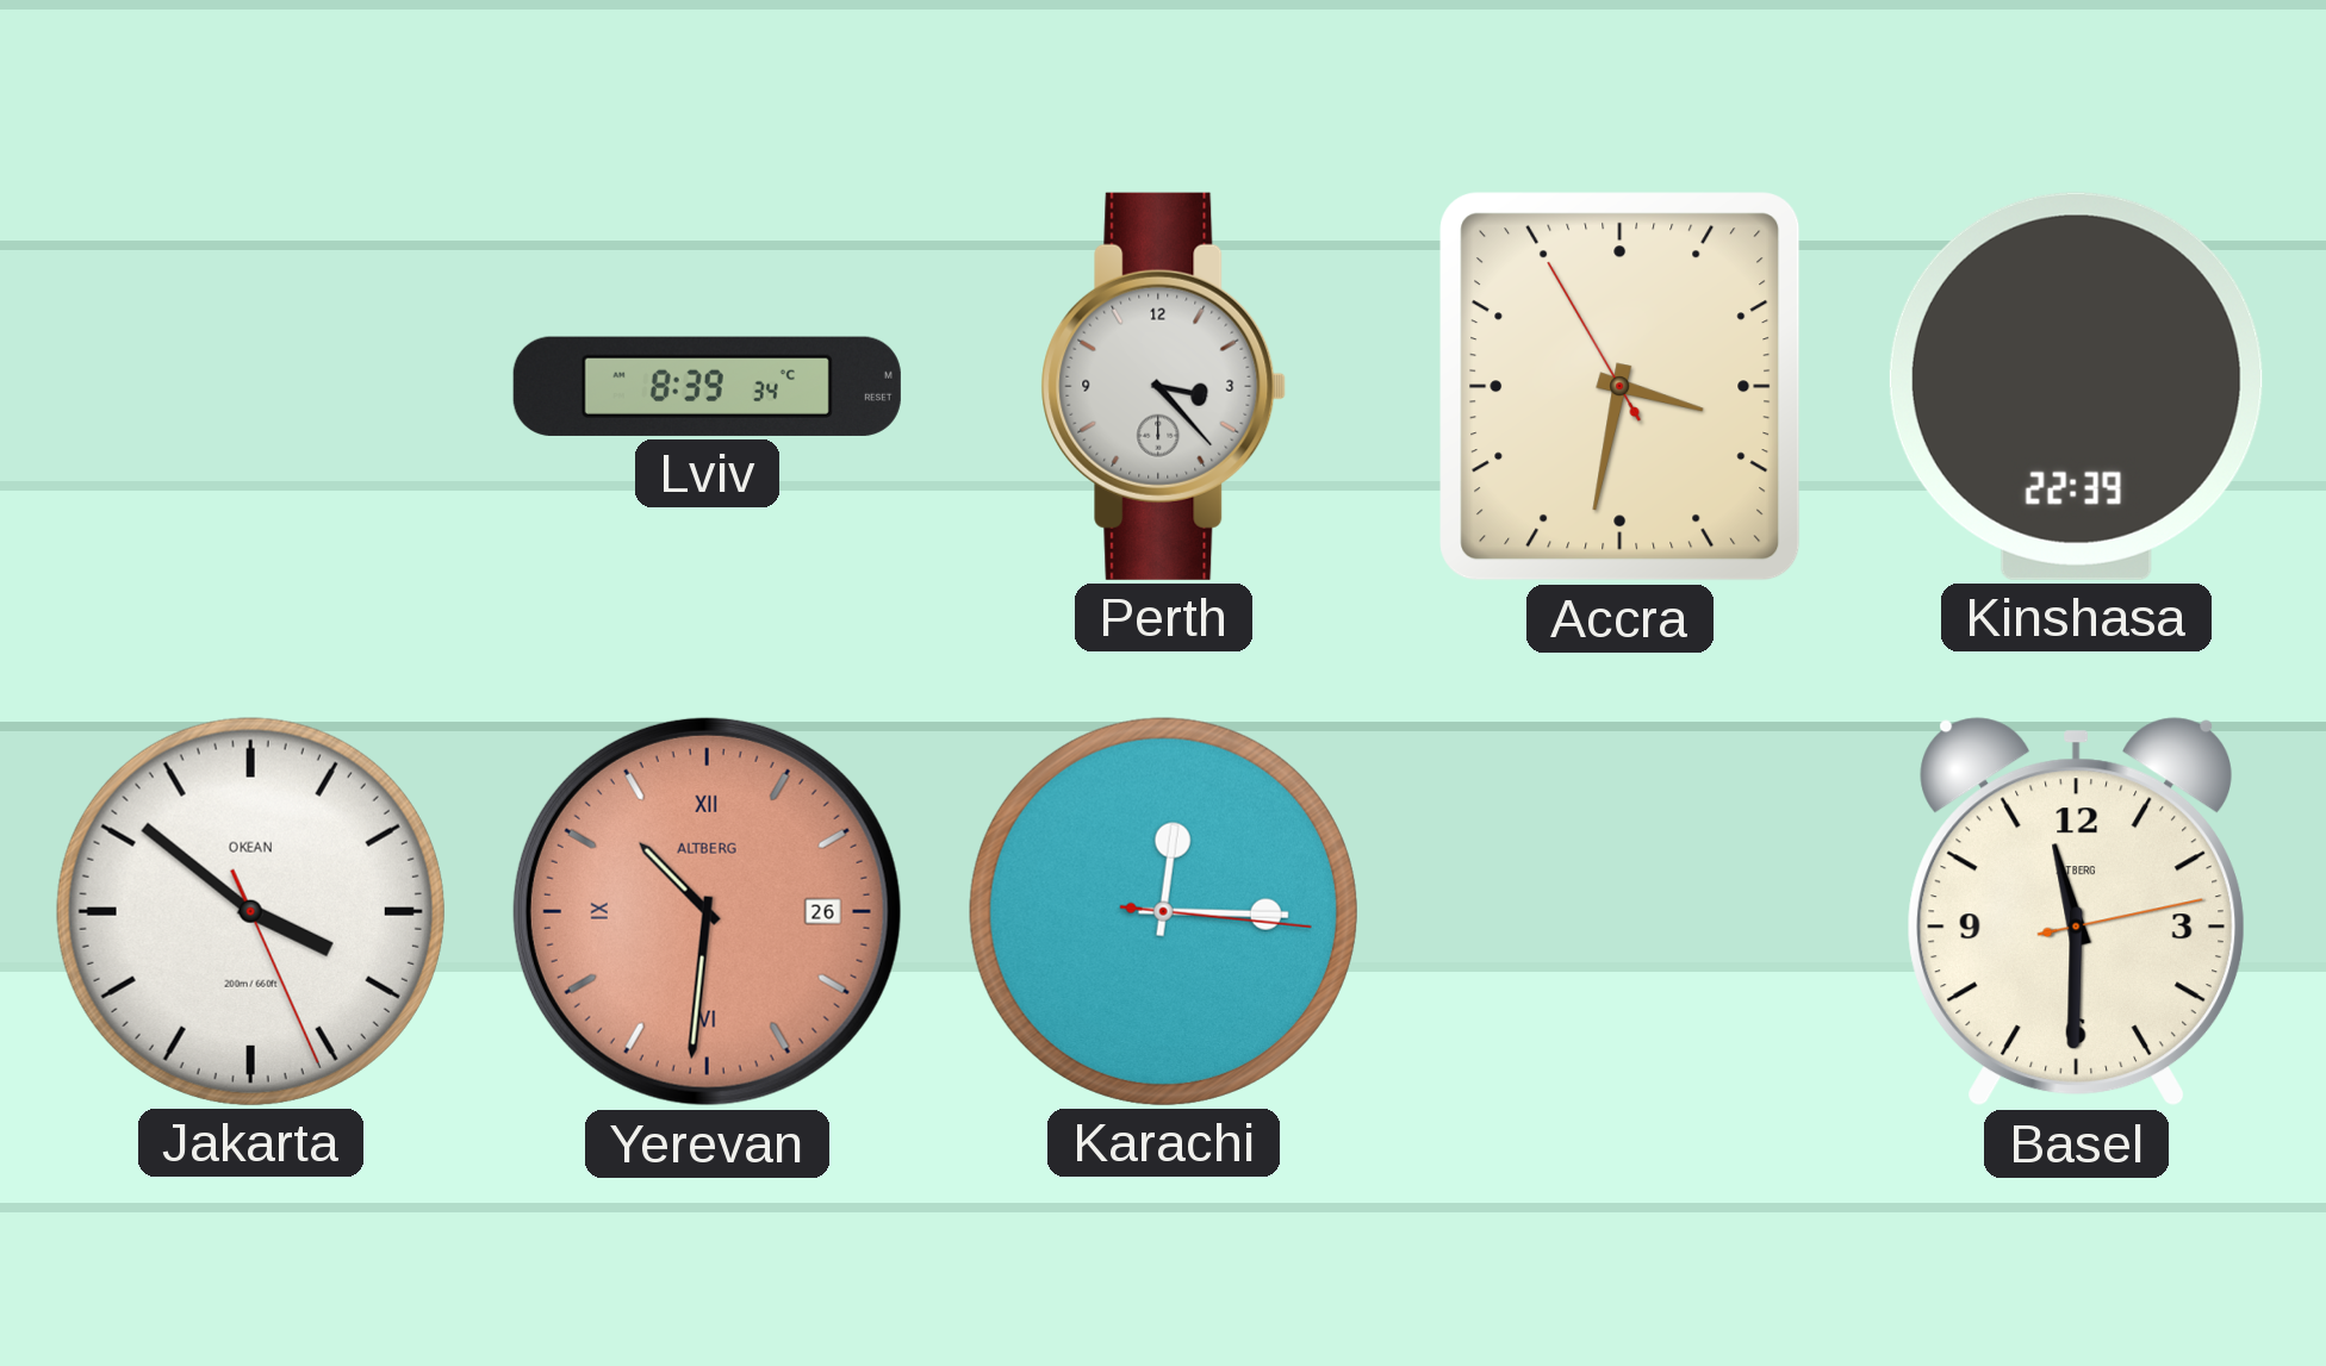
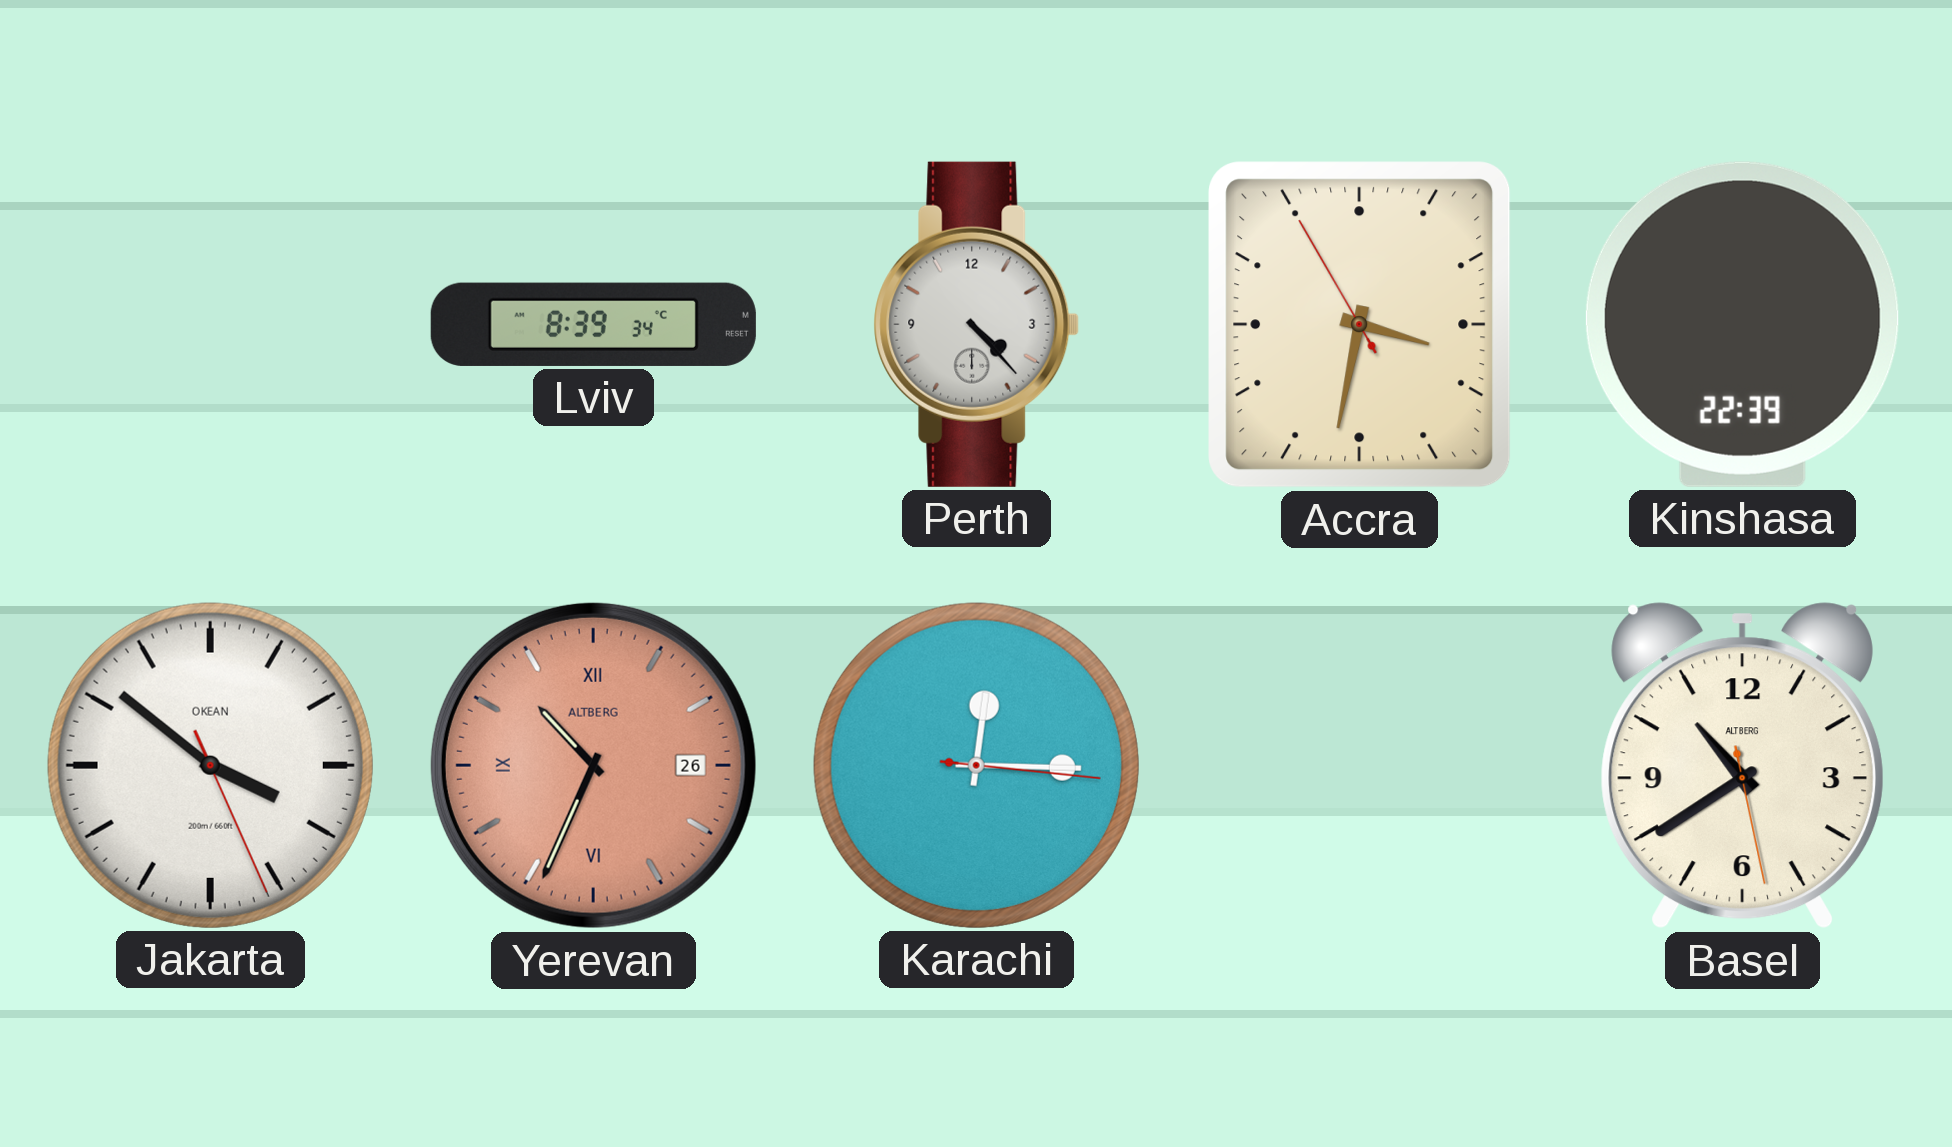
Perth: 3:23 -> 4:23 (977, 324)
Yerevan: 10:31 -> 10:34 (593, 765)
Basel: 11:30 -> 10:39 (1742, 766)
